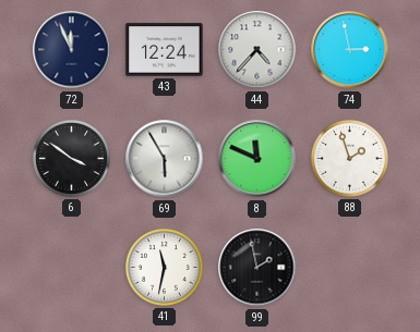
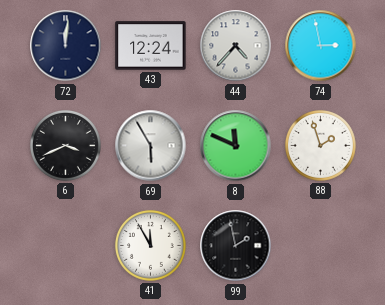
72: 11:56 -> 12:01 (66, 46)
6: 3:51 -> 3:41 (65, 145)
41: 11:32 -> 11:55 (150, 245)
